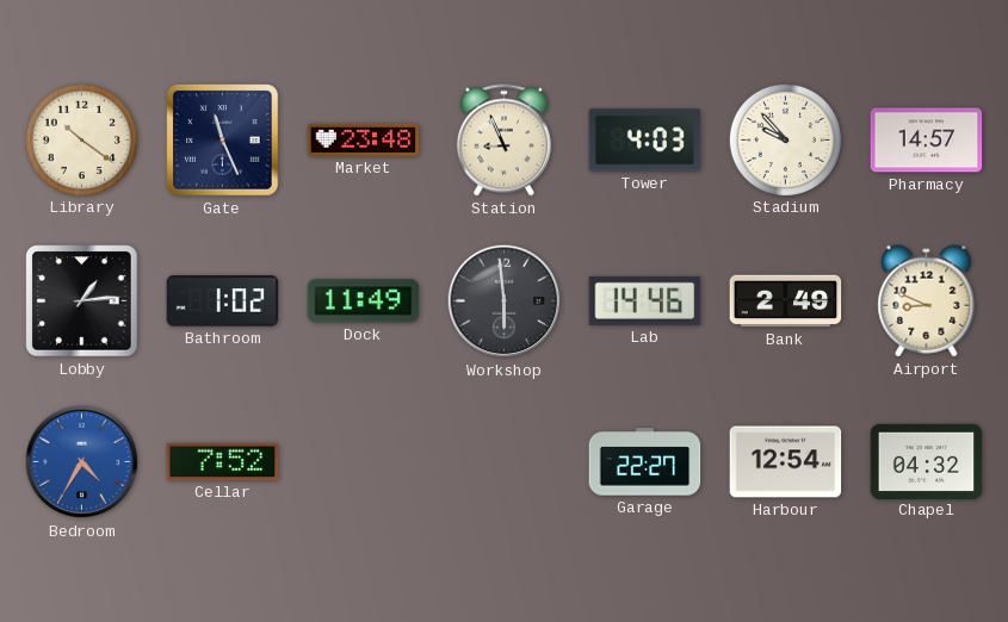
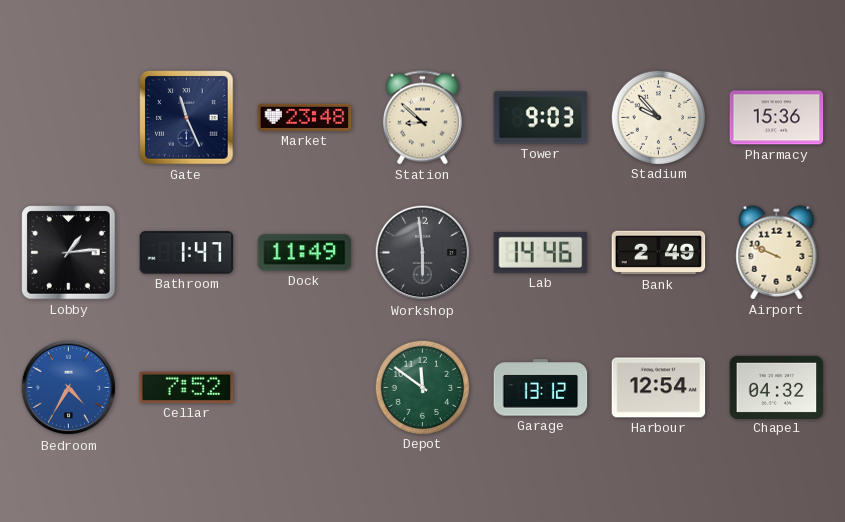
Library: 10:21 -> none (81, 139)
Station: 8:56 -> 8:52 (422, 118)
Tower: 4:03 -> 9:03 (541, 118)
Pharmacy: 14:57 -> 15:36 (777, 118)
Bathroom: 1:02 -> 1:47 (187, 253)
Airport: 8:49 -> 9:49 (777, 253)
Depot: none -> 11:51 (422, 387)
Garage: 22:27 -> 13:12 (541, 388)
